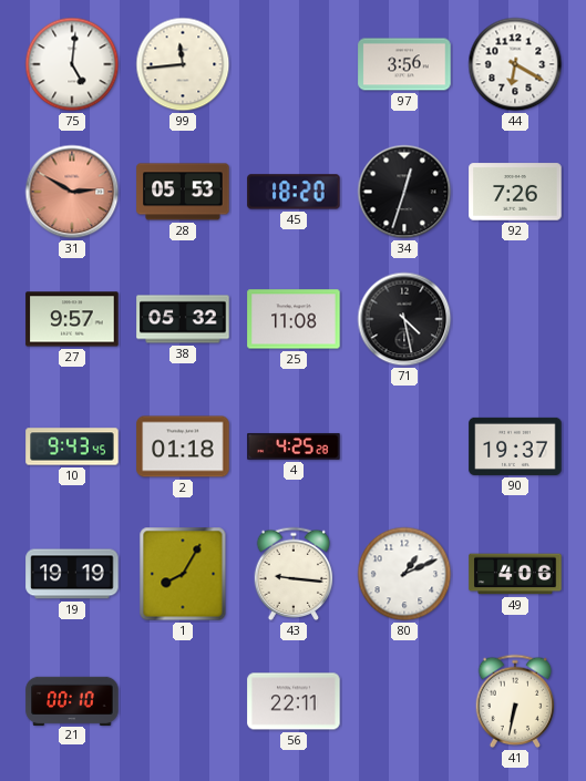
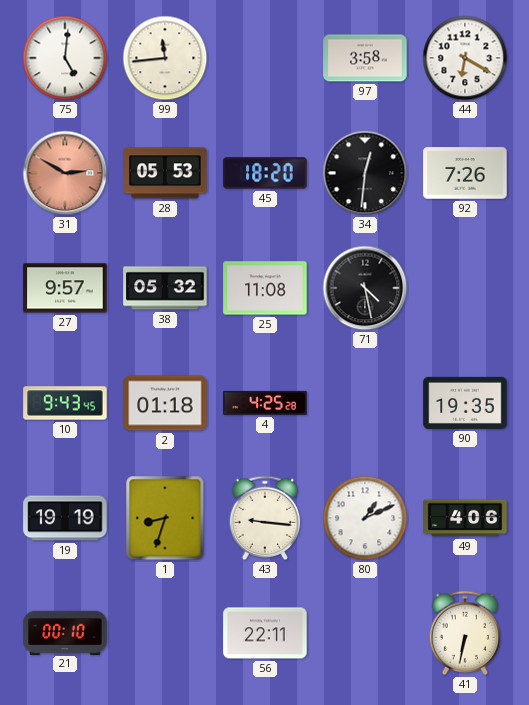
97: 3:56 -> 3:58 (365, 58)
34: 12:33 -> 12:31 (365, 173)
90: 19:37 -> 19:35 (465, 403)
1: 8:05 -> 8:33 (165, 518)
